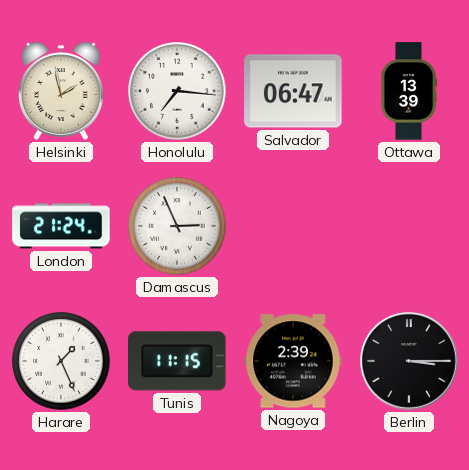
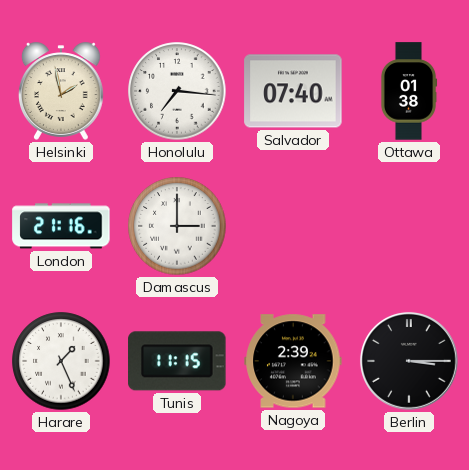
Salvador: 06:47 -> 07:40 (293, 91)
Ottawa: 13:39 -> 01:38 (409, 91)
London: 21:24 -> 21:16 (61, 226)
Damascus: 2:56 -> 3:00 (177, 226)
